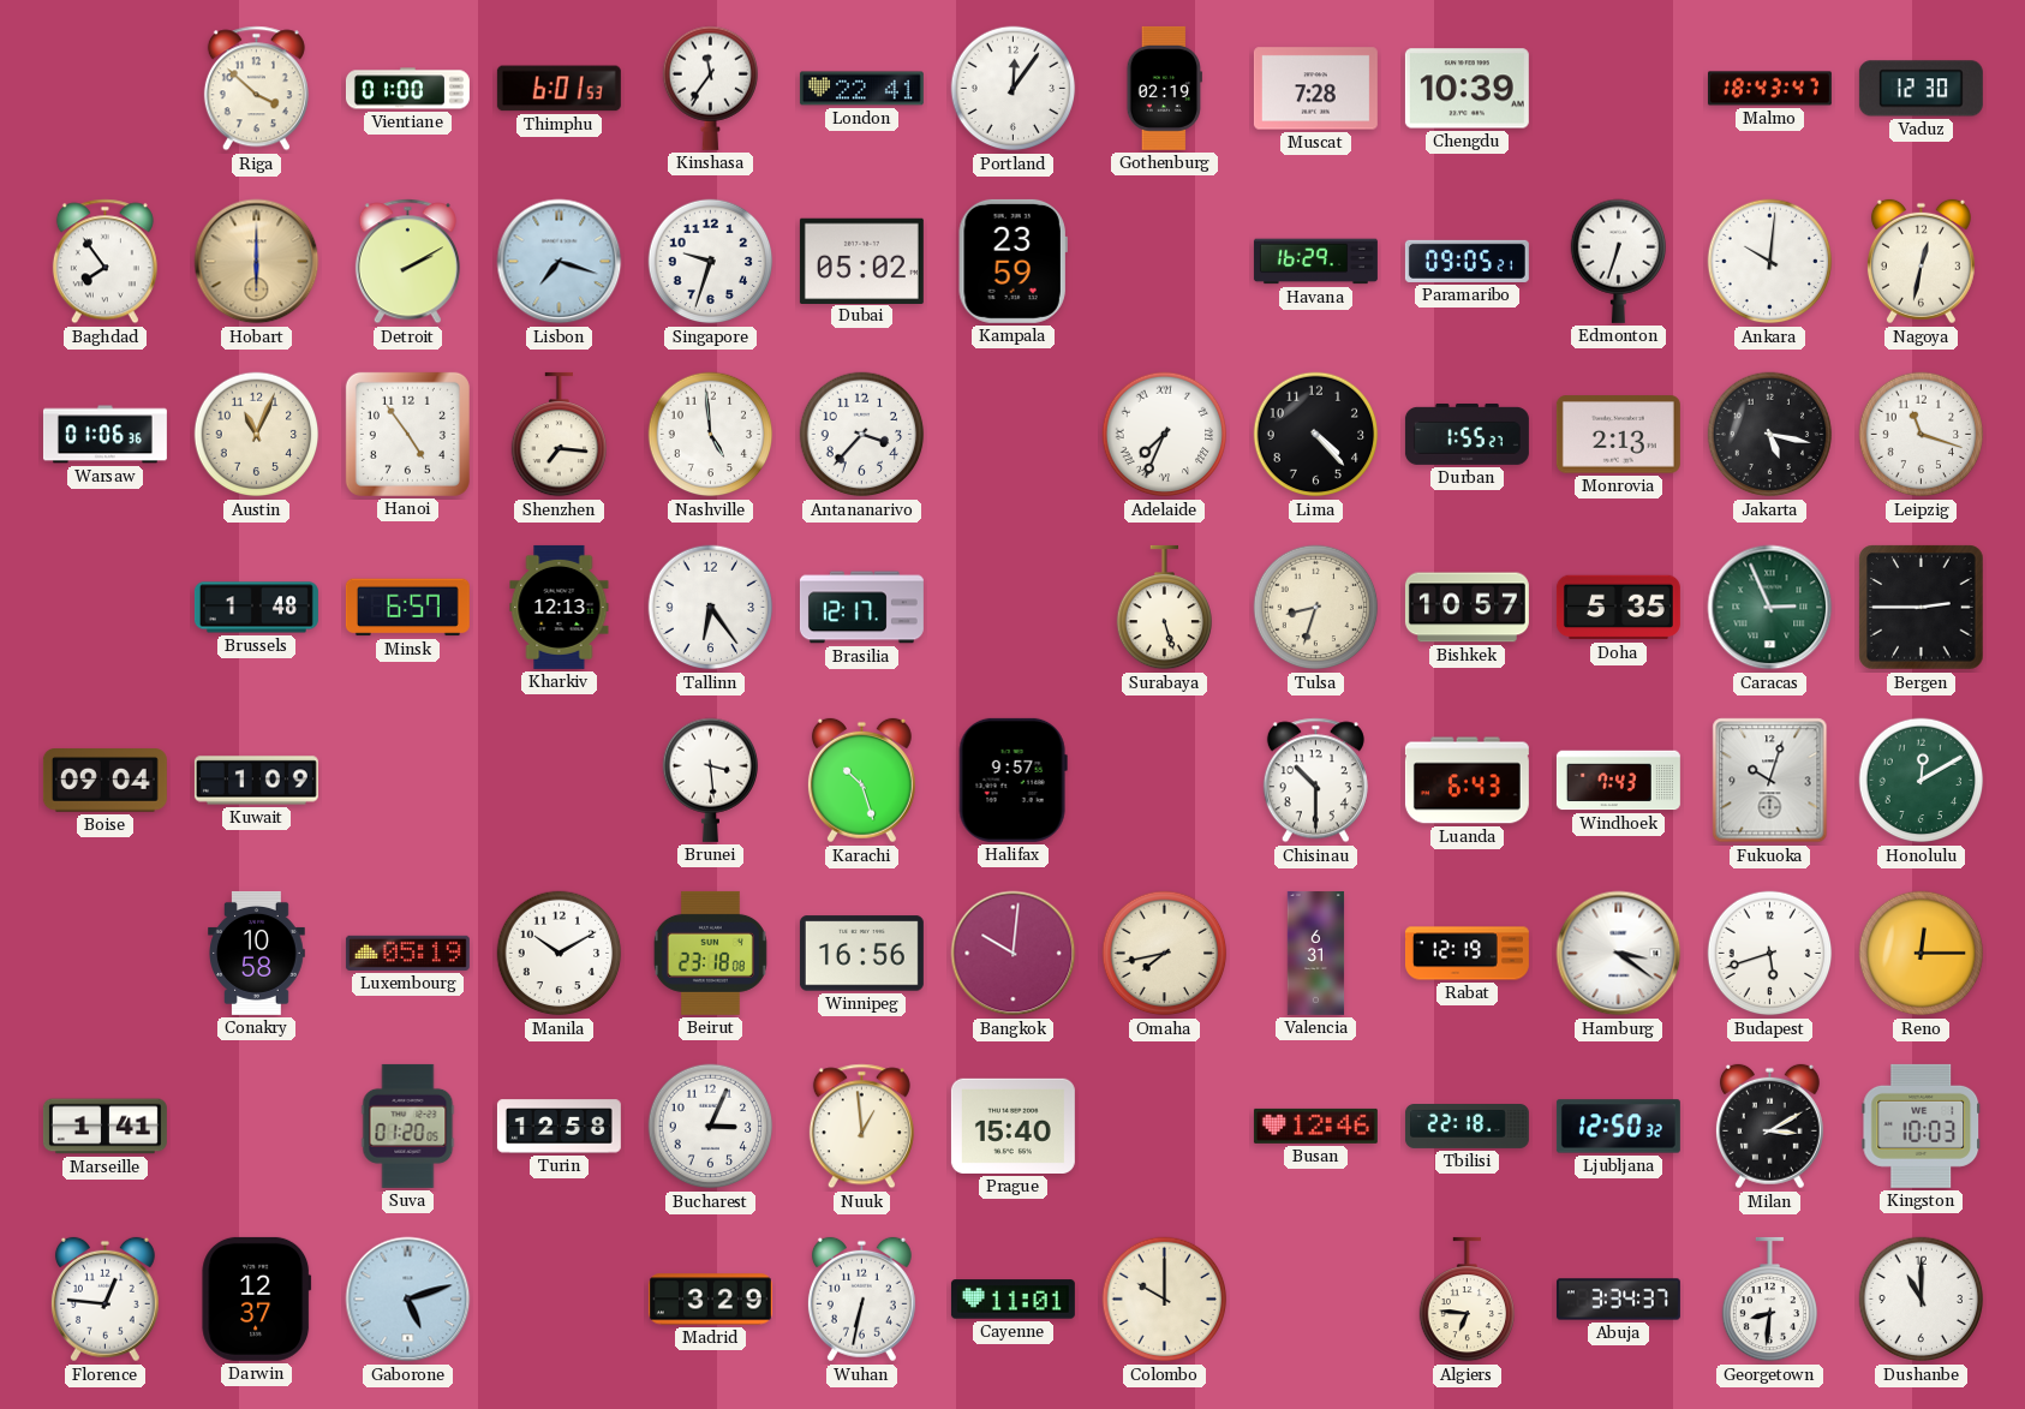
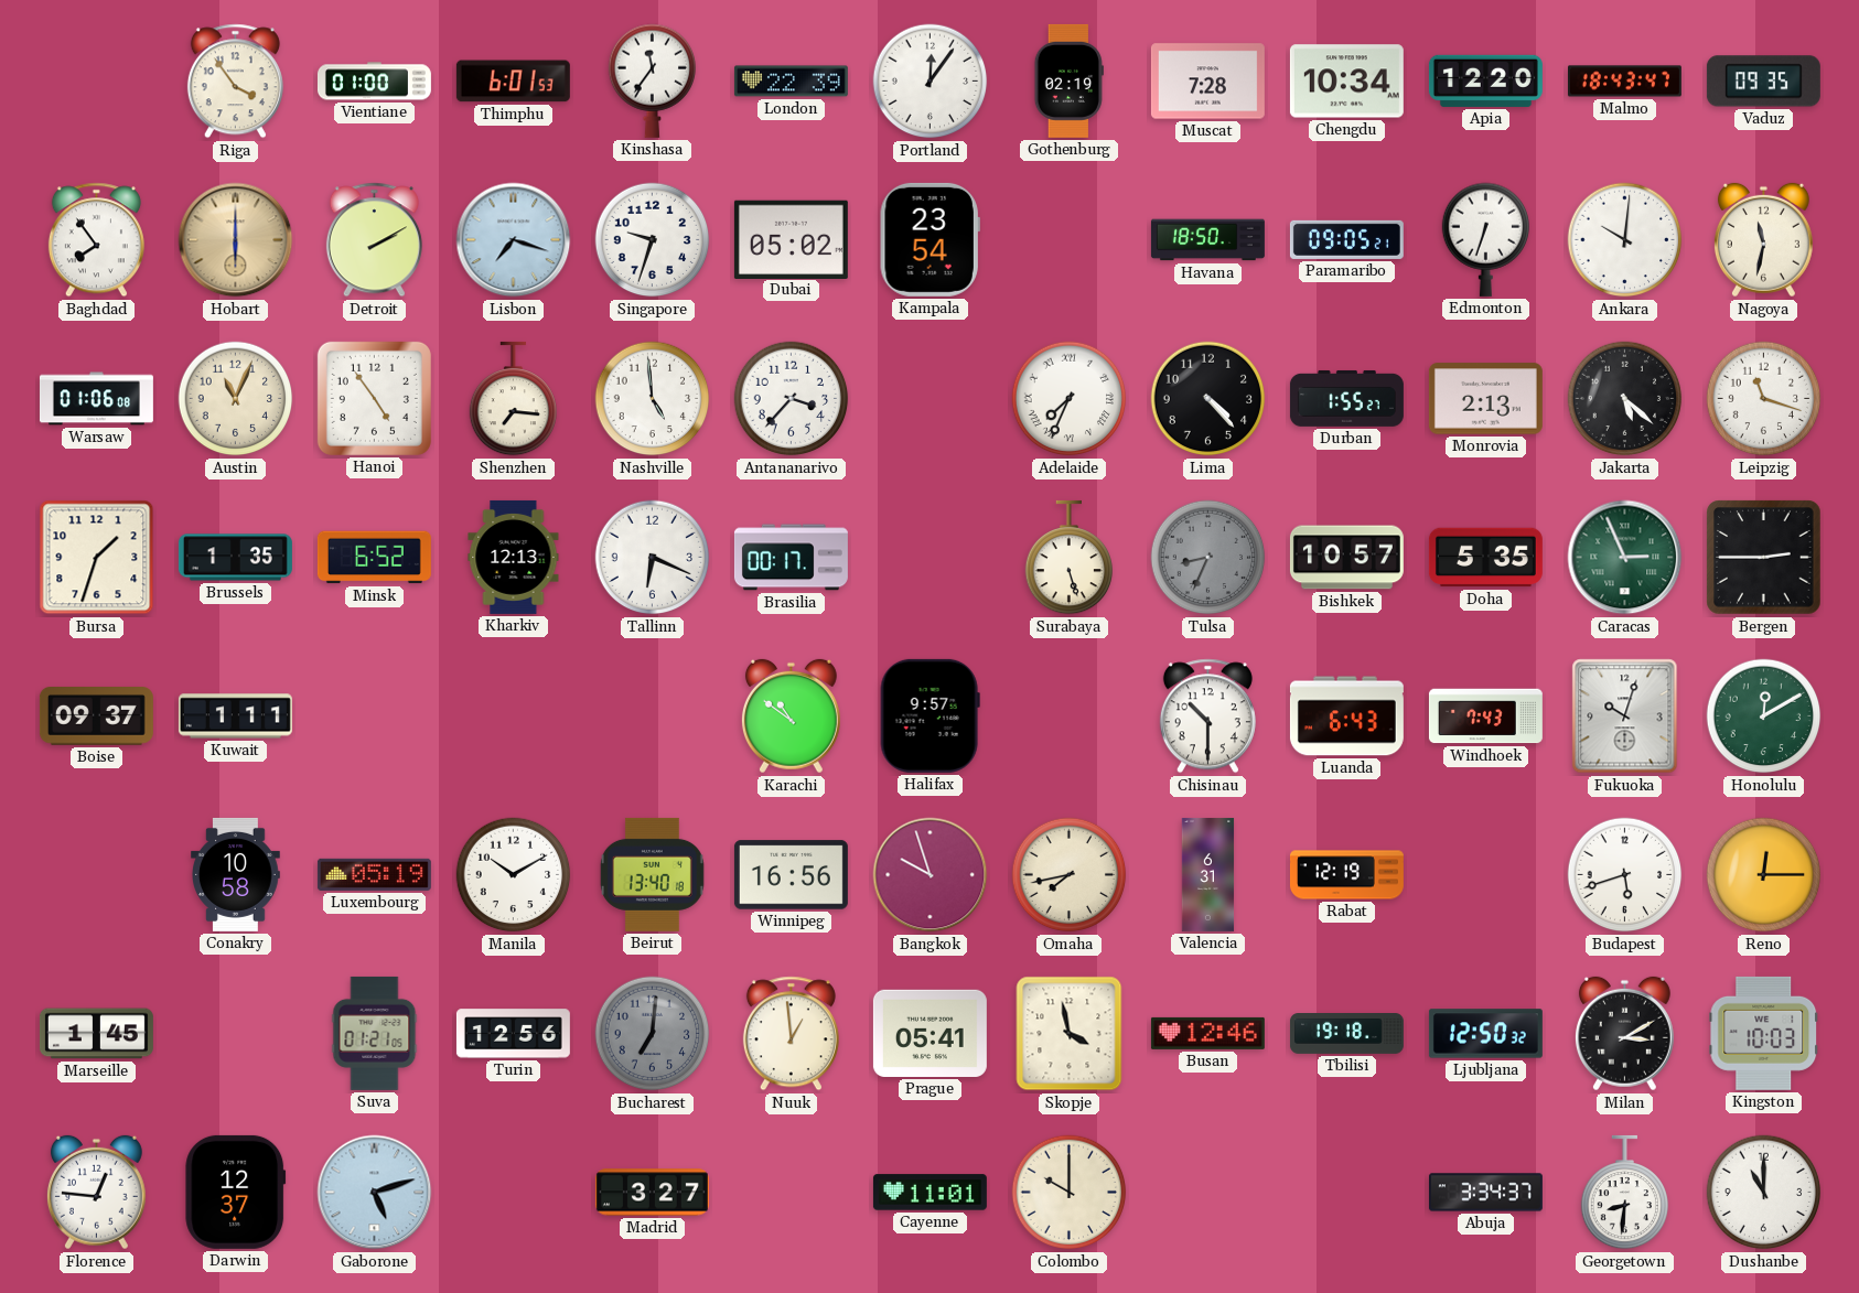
Riga: 3:52 -> 3:54 (235, 82)
London: 22:41 -> 22:39 (791, 82)
Chengdu: 10:39 -> 10:34 (1346, 82)
Apia: none -> 12:20 (1485, 80)
Vaduz: 12:30 -> 09:35 (1763, 82)
Kampala: 23:59 -> 23:54 (929, 239)
Havana: 16:29 -> 18:50 (1207, 240)
Nagoya: 12:32 -> 11:32 (1763, 240)
Warsaw: 01:06:36 -> 01:06:08 (96, 399)
Jakarta: 5:17 -> 5:22 (1625, 399)
Bursa: none -> 1:33 (97, 558)
Brussels: 1:48 -> 1:35 (235, 558)
Minsk: 6:57 -> 6:52 (374, 558)
Tallinn: 6:24 -> 6:19 (653, 558)
Brasilia: 12:17 -> 00:17 (791, 558)
Tulsa: 8:33 -> 8:34 (1208, 558)
Tulsa dial: cream -> grey (1208, 558)
Boise: 09:04 -> 09:37 (96, 716)
Kuwait: 1:09 -> 1:11 (235, 716)
Brunei: 3:29 -> none (710, 780)
Karachi: 10:27 -> 10:51 (791, 716)
Beirut: 23:18 -> 13:40 (652, 874)
Bangkok: 10:01 -> 9:57 (931, 875)
Hamburg: 3:21 -> none (1619, 954)
Marseille: 1:41 -> 1:45 (96, 1034)
Suva: 01:20 -> 01:21 (375, 1033)
Turin: 12:58 -> 12:56 (513, 1034)
Bucharest: 3:04 -> 7:01 (653, 1034)
Bucharest dial: white -> grey (653, 1034)
Prague: 15:40 -> 05:41 (929, 1033)
Skopje: none -> 3:58 (1070, 1034)
Tbilisi: 22:18 -> 19:18 (1346, 1034)
Madrid: 3:29 -> 3:27 (652, 1193)
Wuhan: 6:32 -> none (861, 1300)
Algiers: 6:46 -> none (1467, 1300)
